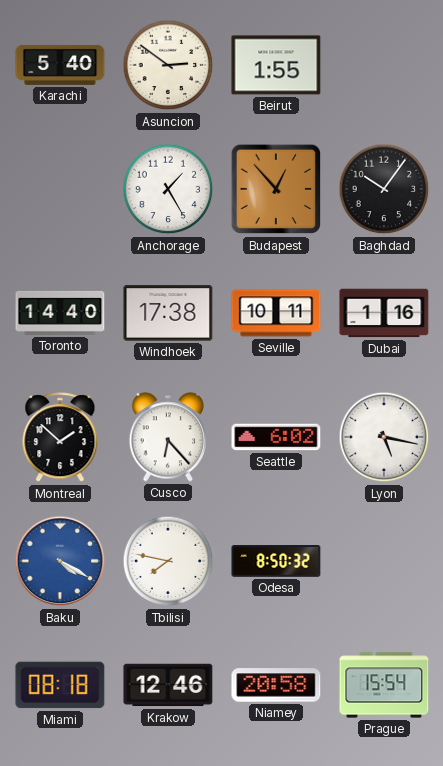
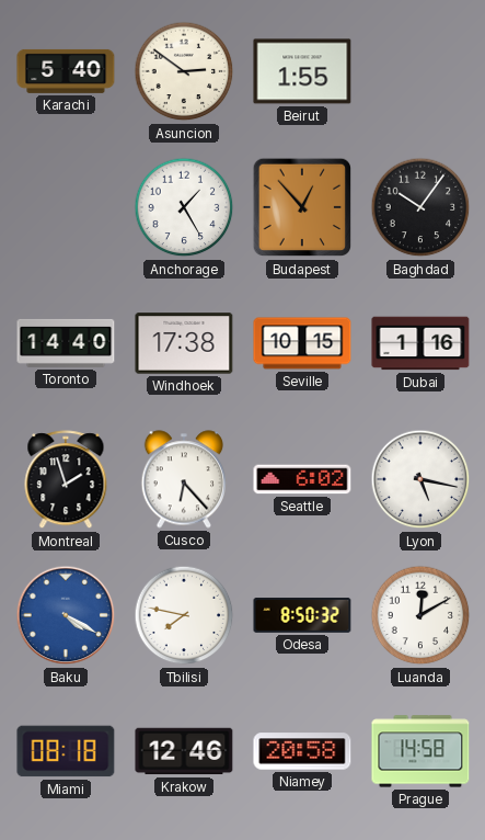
Seville: 10:11 -> 10:15 (302, 343)
Montreal: 1:52 -> 1:57 (66, 480)
Luanda: none -> 12:10 (420, 615)
Prague: 15:54 -> 14:58 (420, 751)
